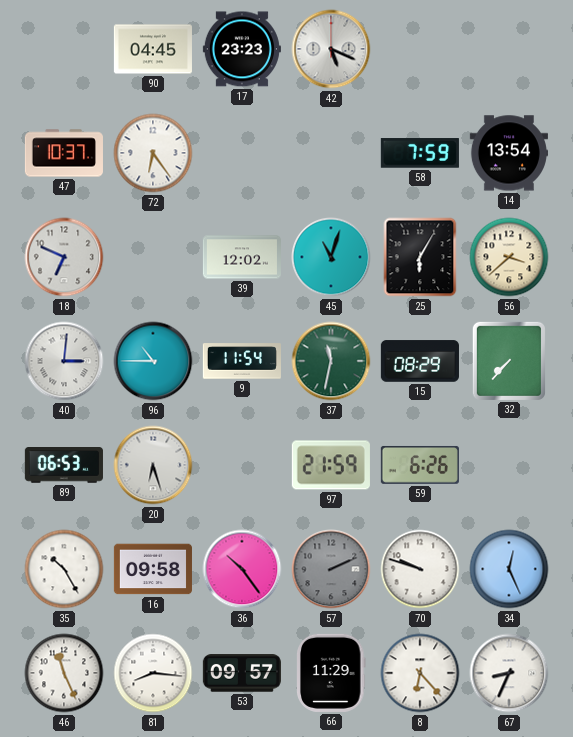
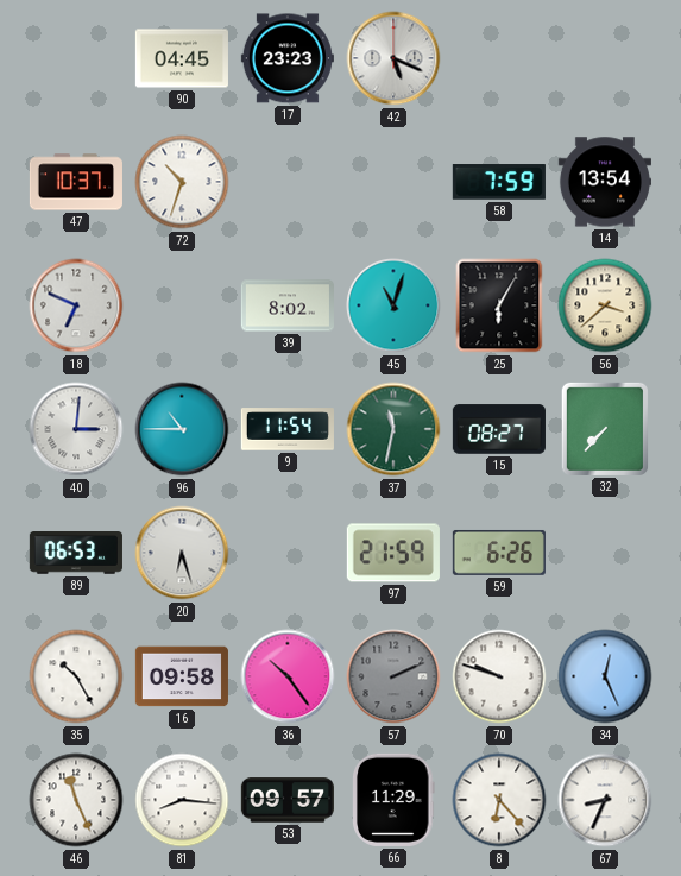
72: 6:24 -> 10:33 (182, 182)
39: 12:02 -> 8:02 (288, 305)
15: 08:29 -> 08:27 (499, 429)
